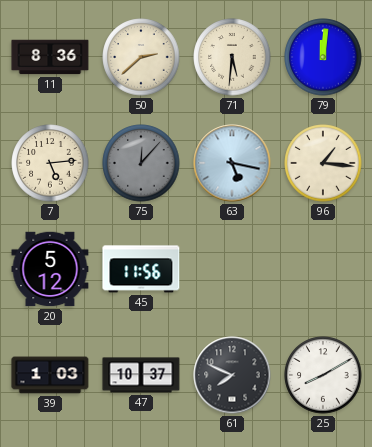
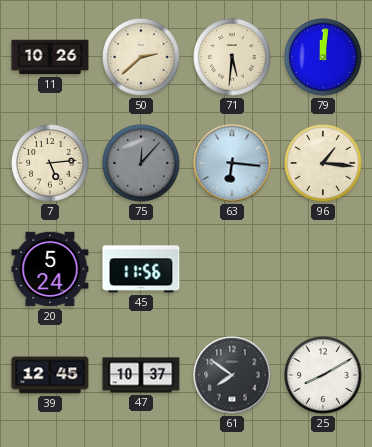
11: 8:36 -> 10:26 (50, 57)
63: 5:17 -> 6:16 (232, 163)
20: 5:12 -> 5:24 (50, 269)
39: 1:03 -> 12:45 (50, 375)
61: 7:49 -> 7:51 (232, 375)
